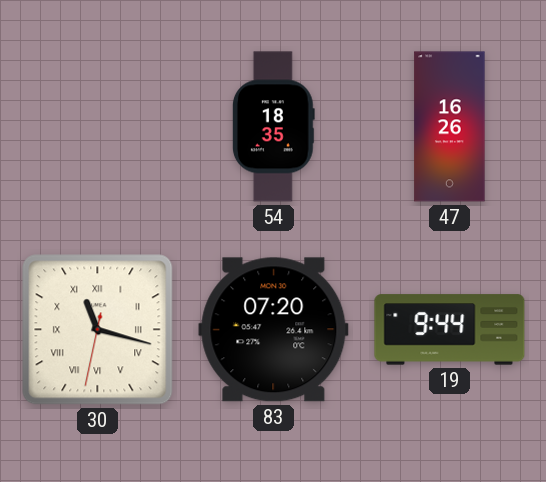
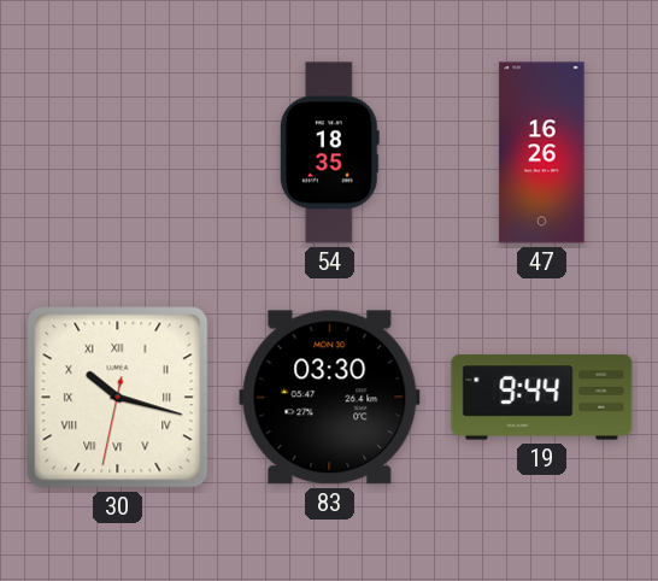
30: 11:17 -> 10:17 (118, 398)
83: 07:20 -> 03:30 (330, 398)
